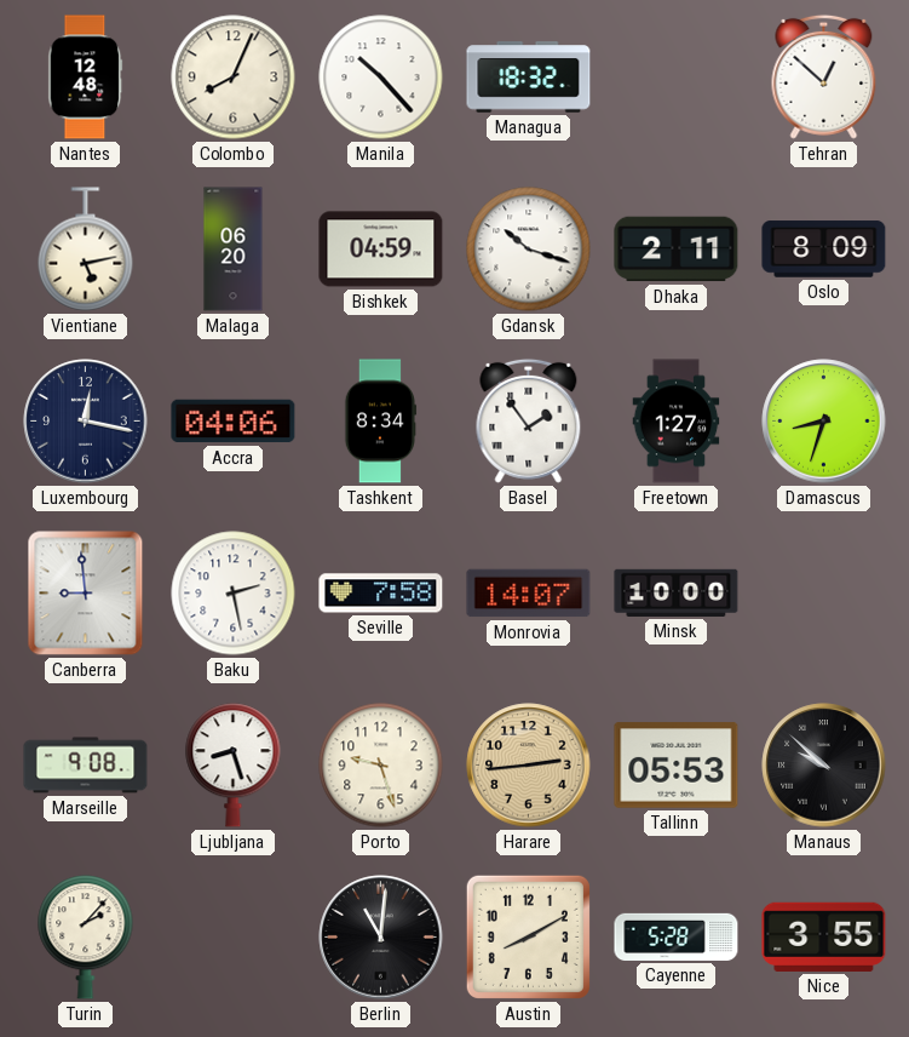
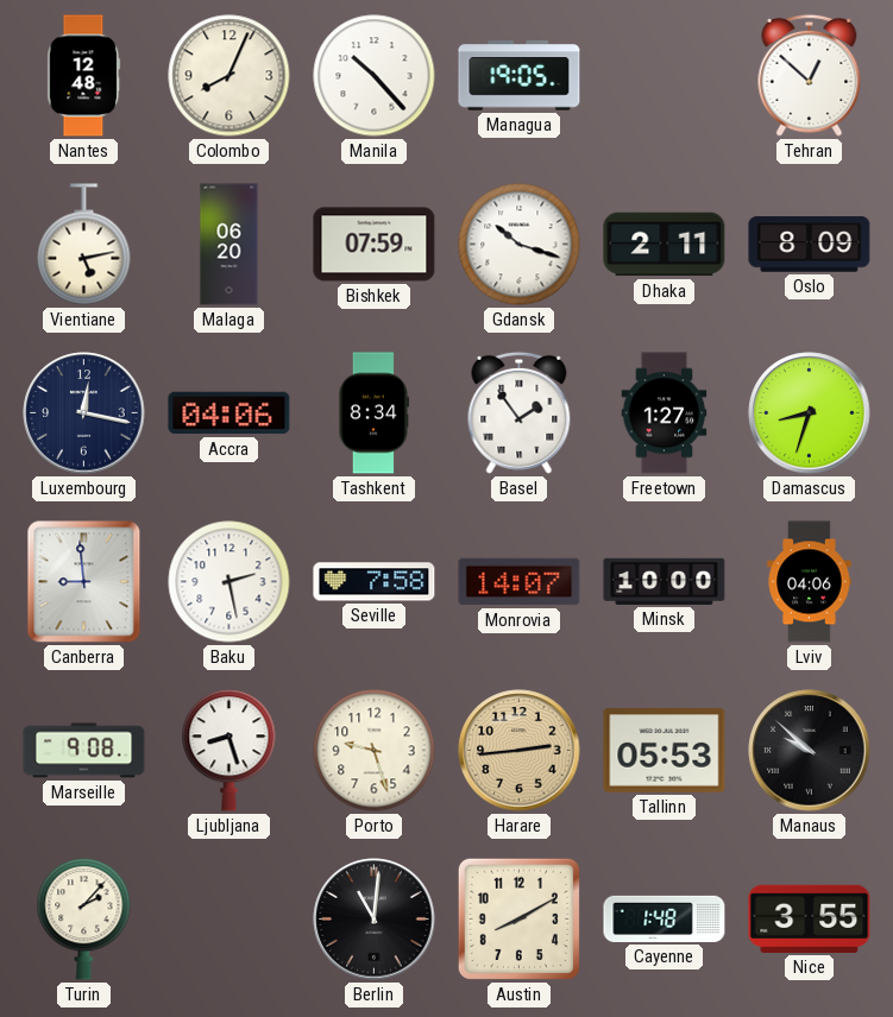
Managua: 18:32 -> 19:05 (520, 76)
Bishkek: 04:59 -> 07:59 (375, 245)
Lviv: none -> 04:06 (810, 582)
Cayenne: 5:28 -> 1:48 (665, 918)
